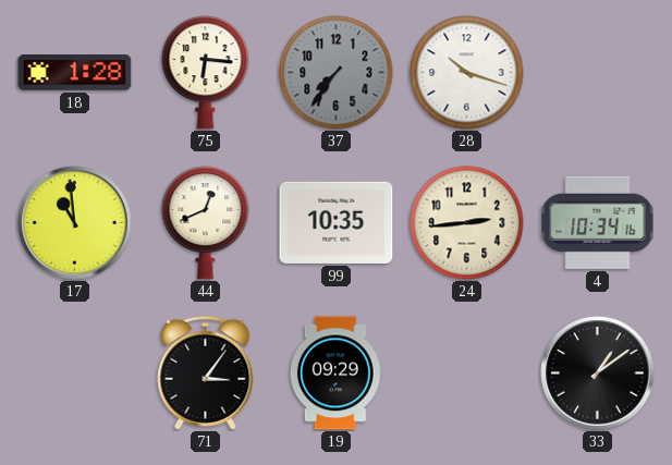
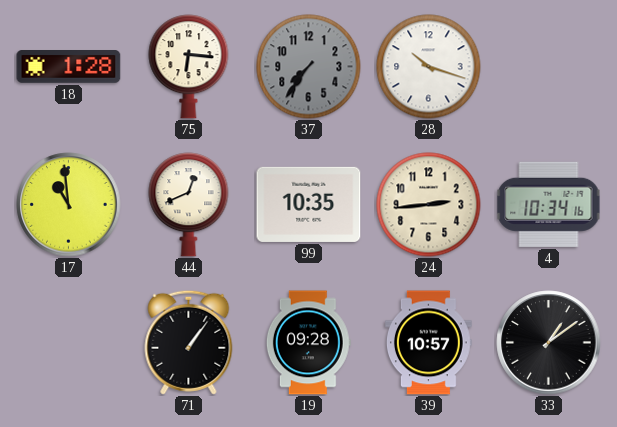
71: 3:06 -> 1:06 (189, 342)
19: 09:29 -> 09:28 (308, 343)
39: none -> 10:57 (428, 343)
